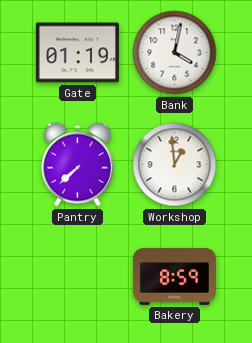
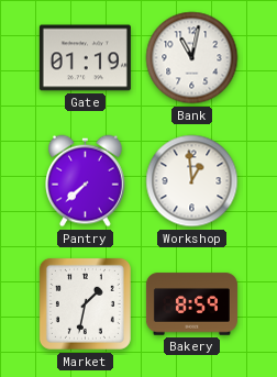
Bank: 4:02 -> 11:02 (192, 58)
Market: none -> 1:32 (85, 303)
